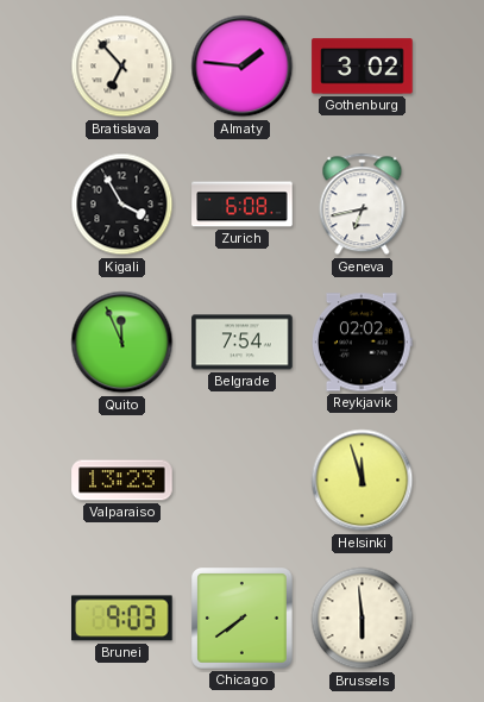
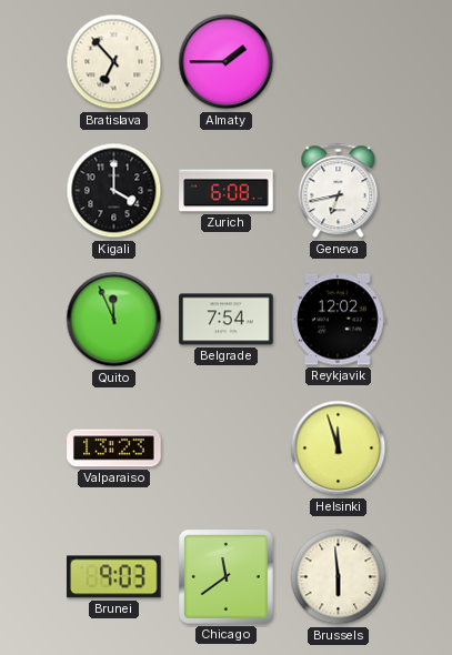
Almaty: 1:46 -> 1:45 (227, 62)
Gothenburg: 3:02 -> none (363, 67)
Kigali: 3:55 -> 4:00 (114, 191)
Reykjavik: 02:02 -> 12:02 (338, 320)
Chicago: 7:39 -> 11:39 (227, 577)
